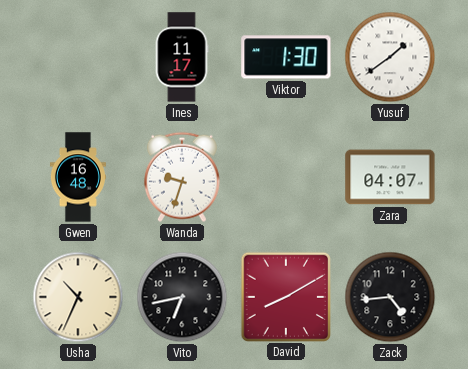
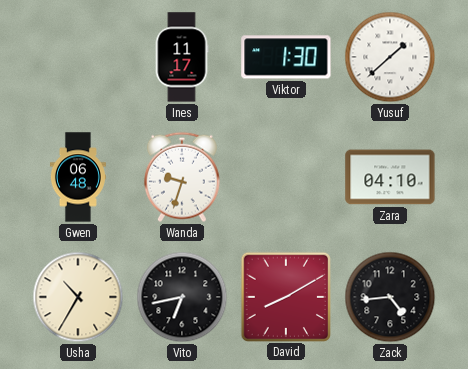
Yusuf: 1:39 -> 1:38 (390, 57)
Gwen: 16:48 -> 06:48 (78, 177)
Zara: 04:07 -> 04:10 (390, 177)
Usha: 10:34 -> 10:35 (78, 297)
